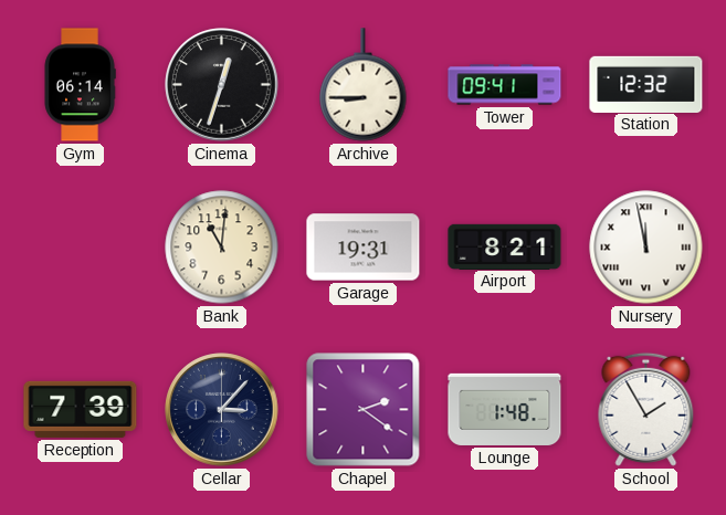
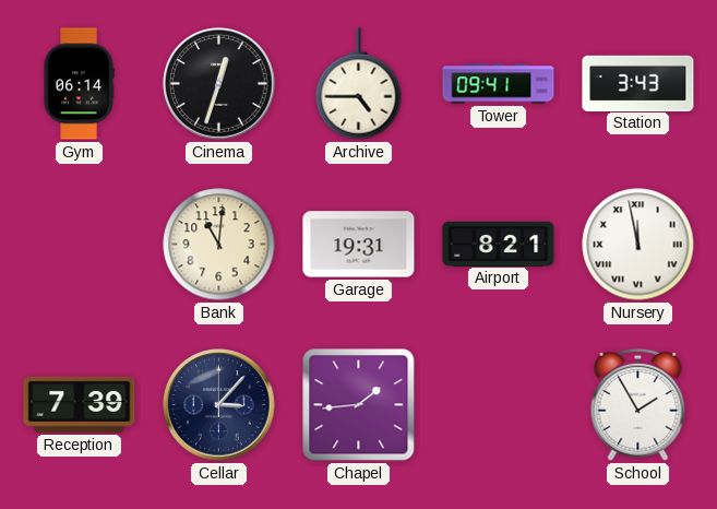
Archive: 8:45 -> 4:45 (359, 84)
Station: 12:32 -> 3:43 (638, 83)
Chapel: 2:21 -> 1:44 (359, 405)
Lounge: 1:48 -> none (505, 409)
